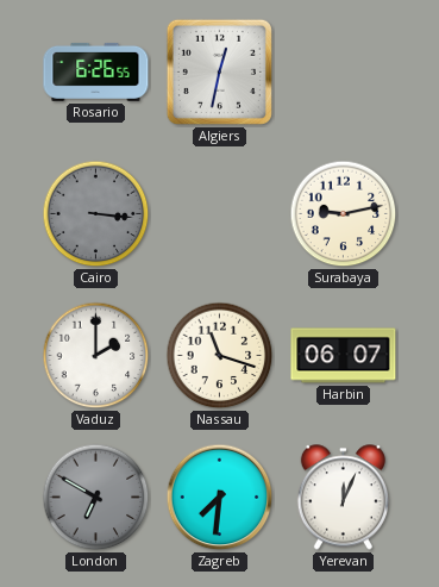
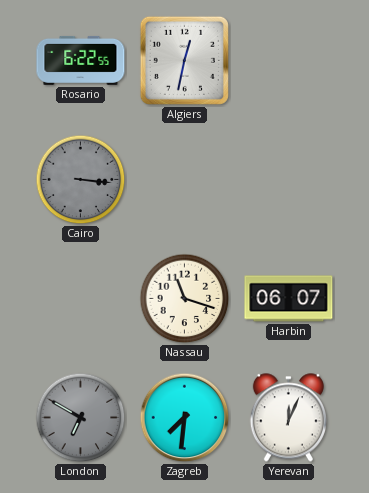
Rosario: 6:26 -> 6:22 (81, 60)
Surabaya: 9:13 -> none (344, 214)
Vaduz: 2:00 -> none (96, 356)
